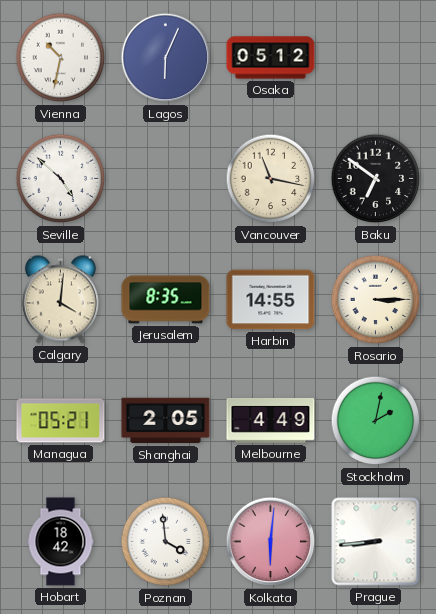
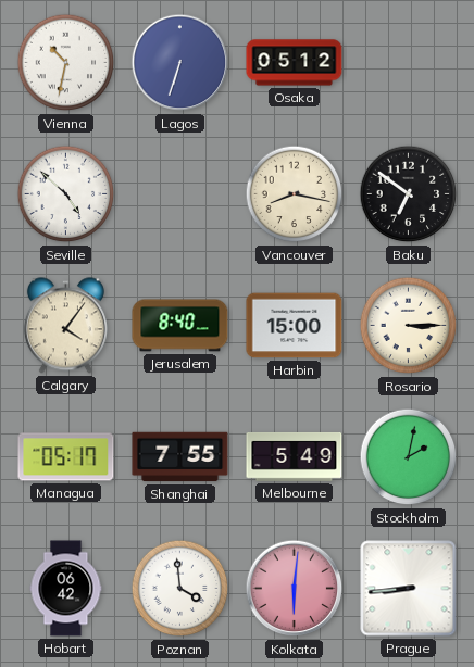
Lagos: 6:04 -> 6:33 (180, 63)
Vancouver: 11:17 -> 8:17 (295, 194)
Calgary: 4:01 -> 4:06 (65, 326)
Jerusalem: 8:35 -> 8:40 (180, 326)
Harbin: 14:55 -> 15:00 (295, 326)
Managua: 05:21 -> 05:17 (66, 457)
Shanghai: 2:05 -> 7:55 (180, 457)
Melbourne: 4:49 -> 5:49 (295, 456)
Hobart: 18:42 -> 06:42 (66, 589)
